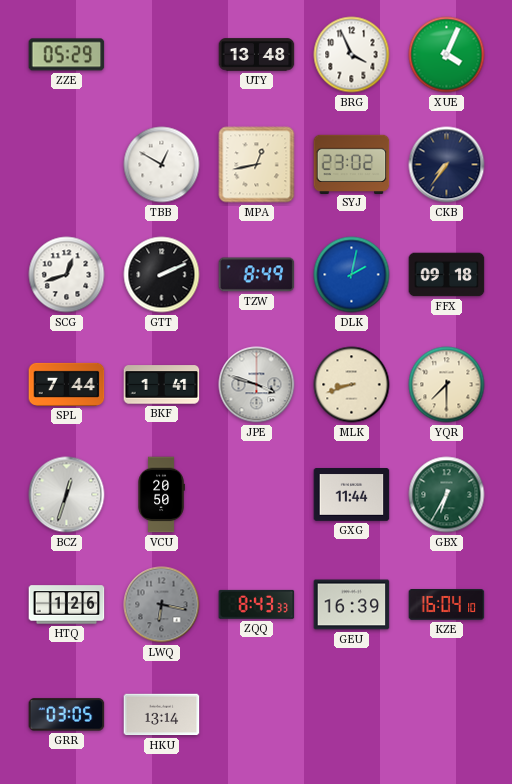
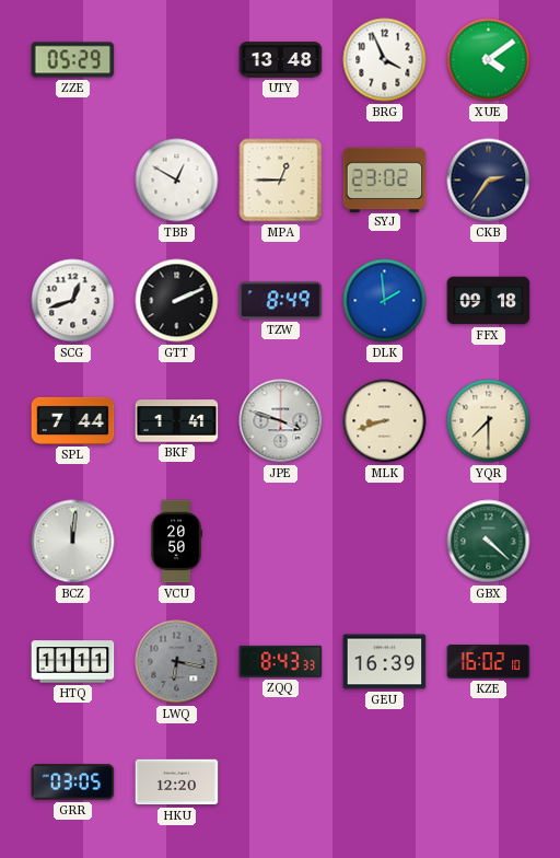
XUE: 4:04 -> 4:09 (489, 60)
MPA: 12:43 -> 12:45 (281, 181)
CKB: 7:36 -> 2:36 (489, 181)
DLK: 2:02 -> 1:59 (385, 301)
BCZ: 12:33 -> 12:01 (73, 542)
GXG: 11:44 -> none (352, 495)
GBX: 6:35 -> 4:22 (489, 542)
HTQ: 1:26 -> 11:11 (73, 662)
KZE: 16:04 -> 16:02 (489, 662)
HKU: 13:14 -> 12:20 (177, 782)
